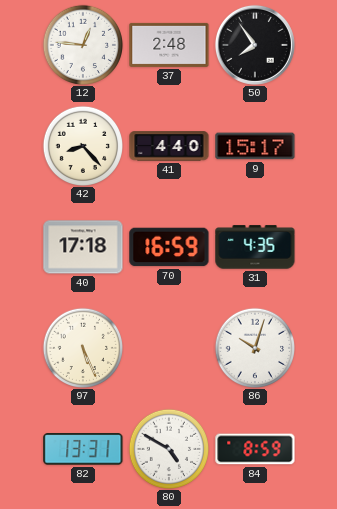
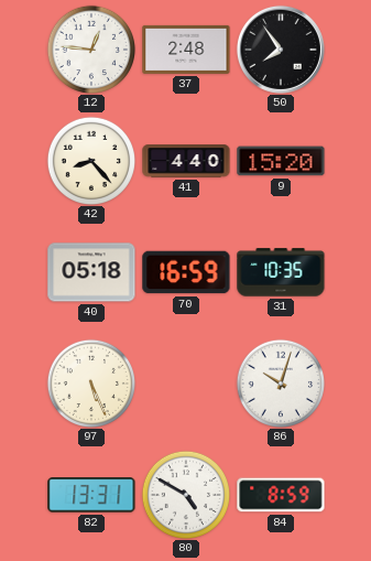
9: 15:17 -> 15:20 (281, 161)
40: 17:18 -> 05:18 (91, 272)
31: 4:35 -> 10:35 (281, 272)
